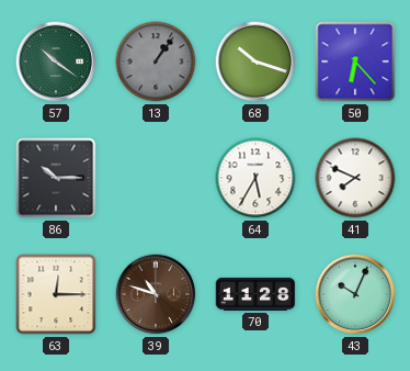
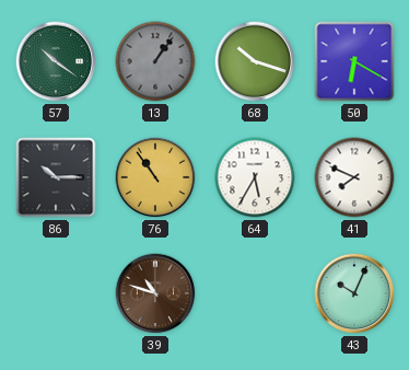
50: 6:23 -> 6:20 (354, 61)
76: none -> 10:54 (155, 177)
63: 12:15 -> none (56, 294)
70: 11:28 -> none (255, 294)
